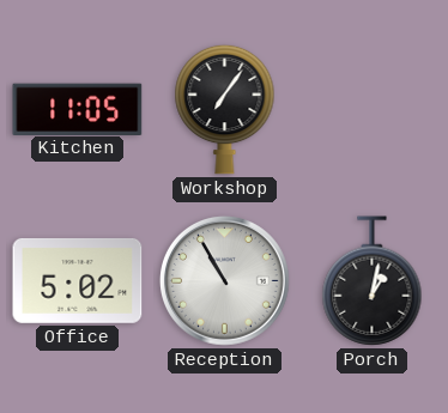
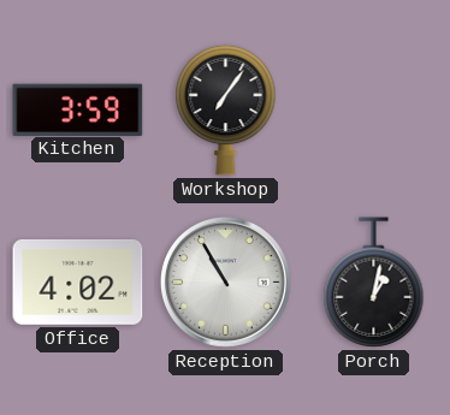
Kitchen: 11:05 -> 3:59 (78, 109)
Office: 5:02 -> 4:02 (78, 281)
